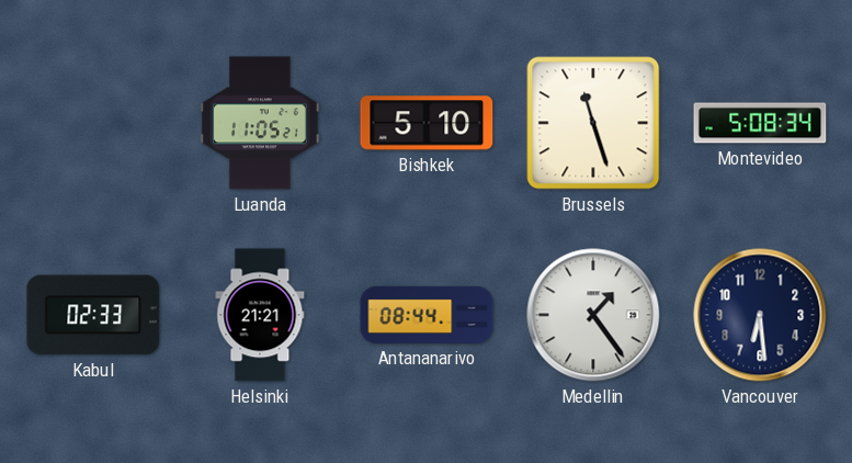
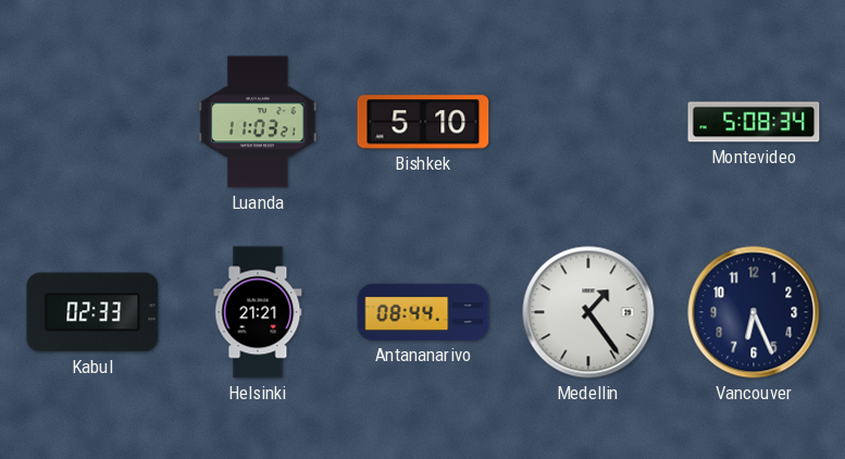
Luanda: 11:05 -> 11:03 (258, 122)
Brussels: 11:27 -> none (593, 123)
Vancouver: 6:29 -> 6:26 (754, 312)
